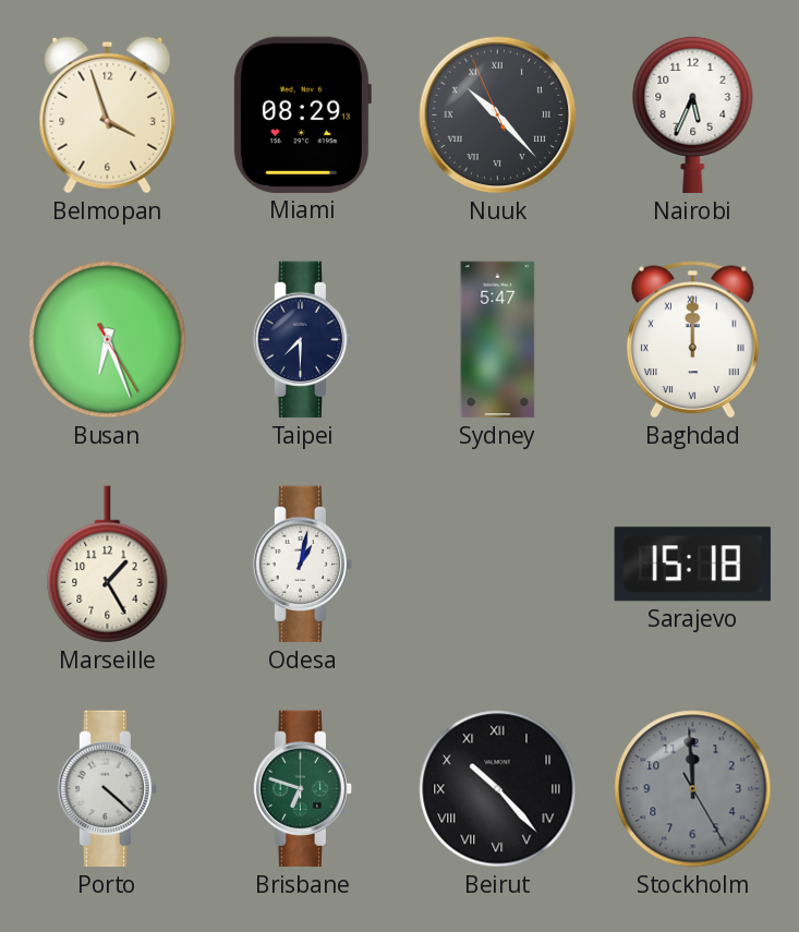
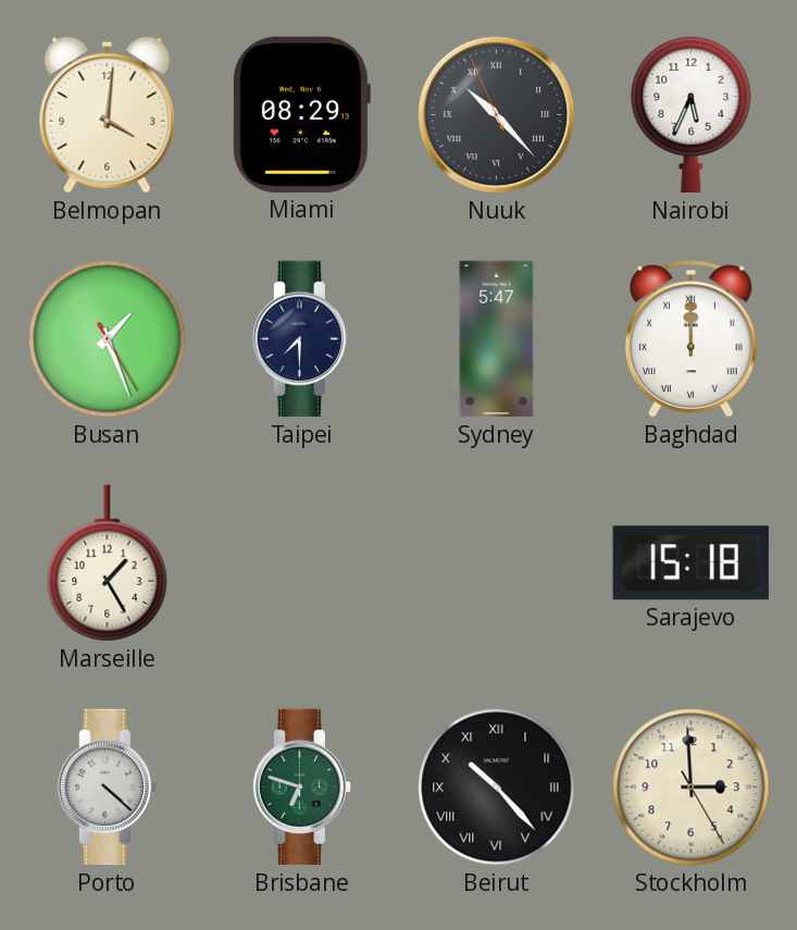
Belmopan: 3:57 -> 4:01 (108, 114)
Busan: 6:26 -> 1:26 (108, 339)
Odesa: 1:02 -> none (303, 565)
Stockholm: 11:59 -> 2:59 (692, 788)
Stockholm dial: grey -> cream (692, 788)
